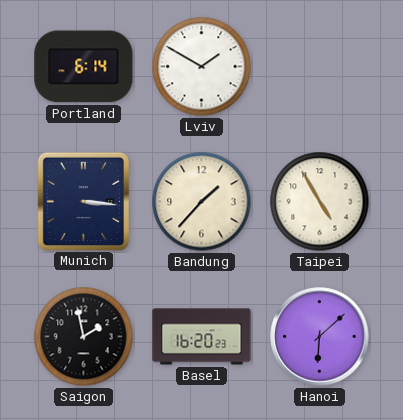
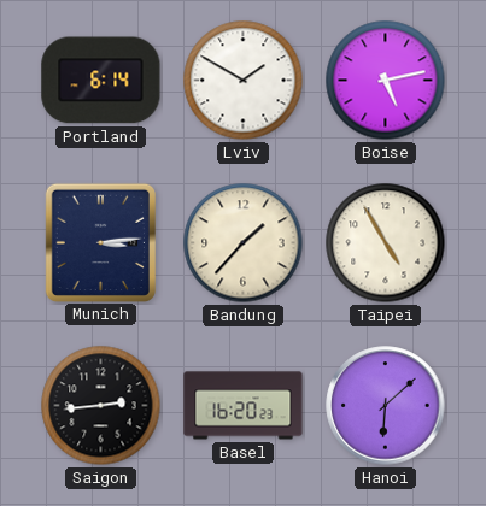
Boise: none -> 5:13 (386, 81)
Munich: 3:16 -> 3:14 (100, 242)
Saigon: 1:58 -> 2:44 (101, 406)
